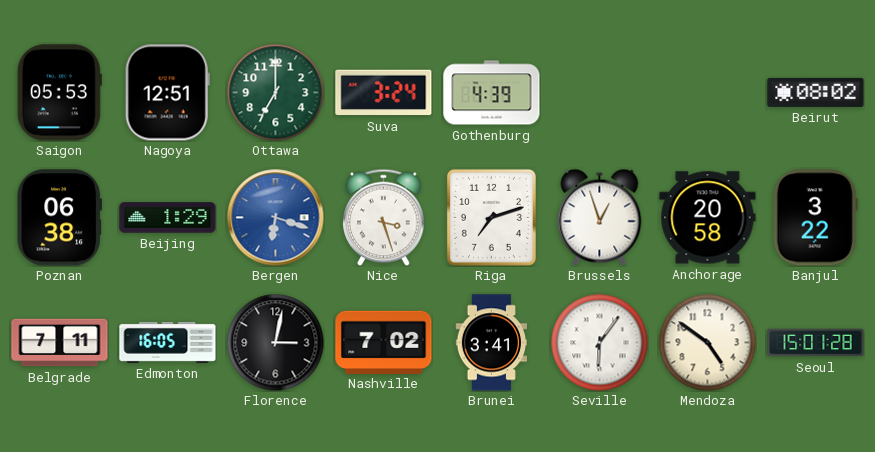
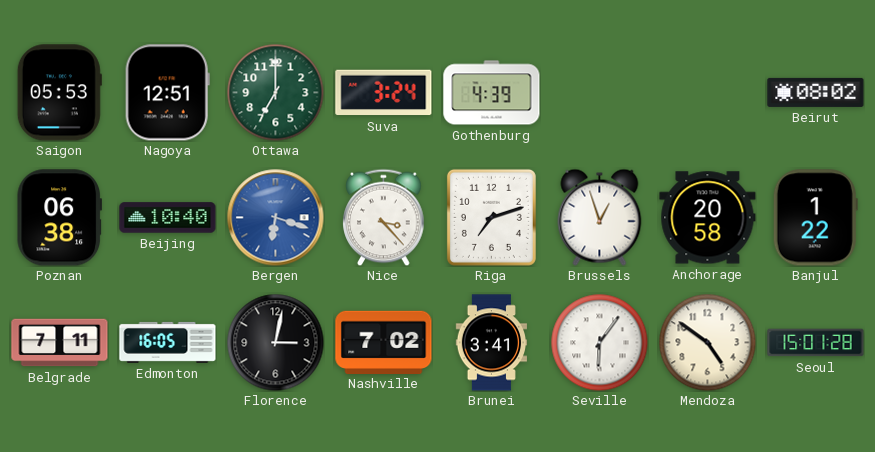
Beijing: 1:29 -> 10:40 (168, 218)
Nice: 3:27 -> 3:23 (384, 217)
Banjul: 3:22 -> 1:22 (815, 218)
